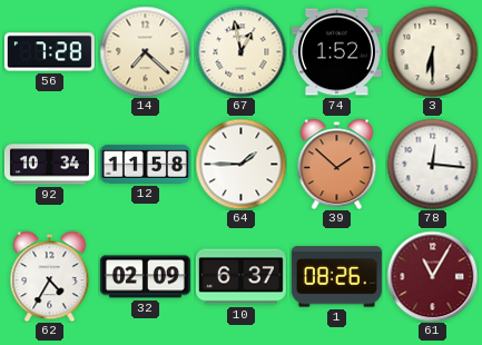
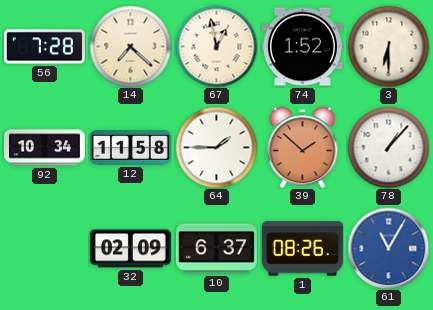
78: 12:16 -> 1:07 (388, 147)
62: 4:35 -> none (50, 276)
61 dial: burgundy -> blue (388, 248)
